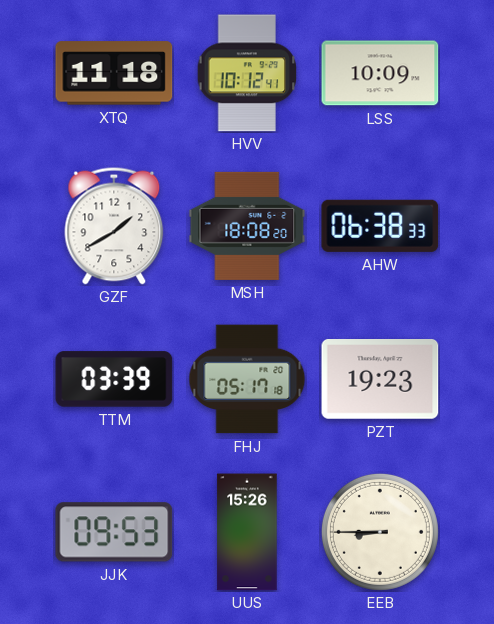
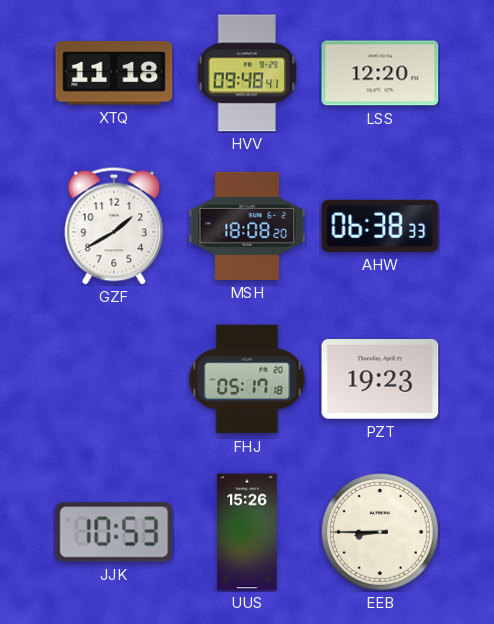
HVV: 10:12 -> 09:48 (247, 73)
LSS: 10:09 -> 12:20 (380, 73)
TTM: 03:39 -> none (114, 379)
JJK: 09:53 -> 10:53 (114, 532)
